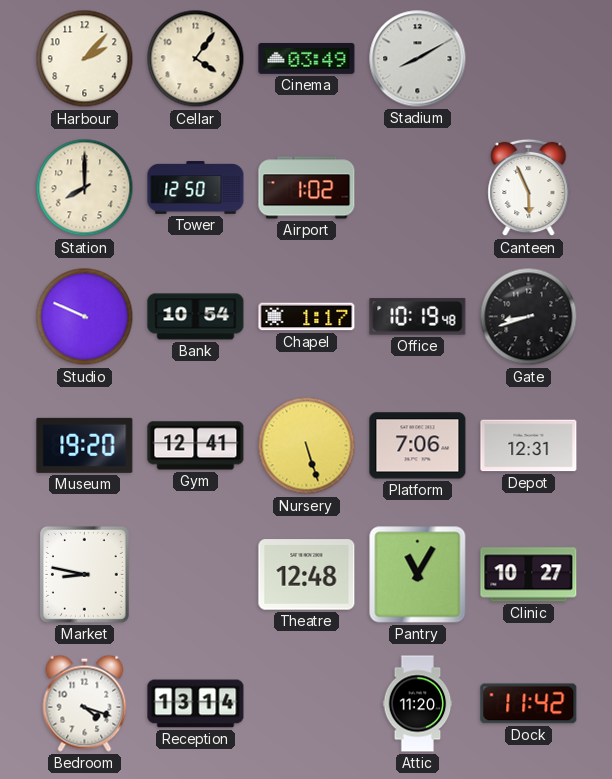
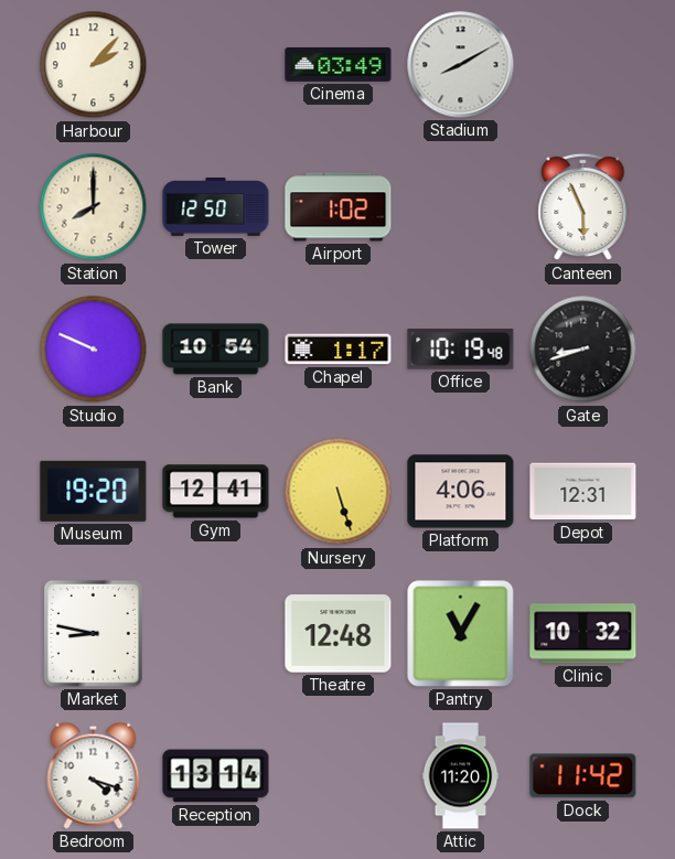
Cellar: 4:06 -> none (196, 59)
Platform: 7:06 -> 4:06 (461, 492)
Clinic: 10:27 -> 10:32 (583, 634)
